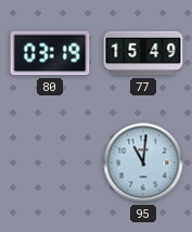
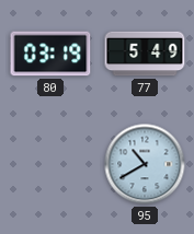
77: 15:49 -> 5:49 (145, 54)
95: 11:01 -> 10:40 (145, 164)
